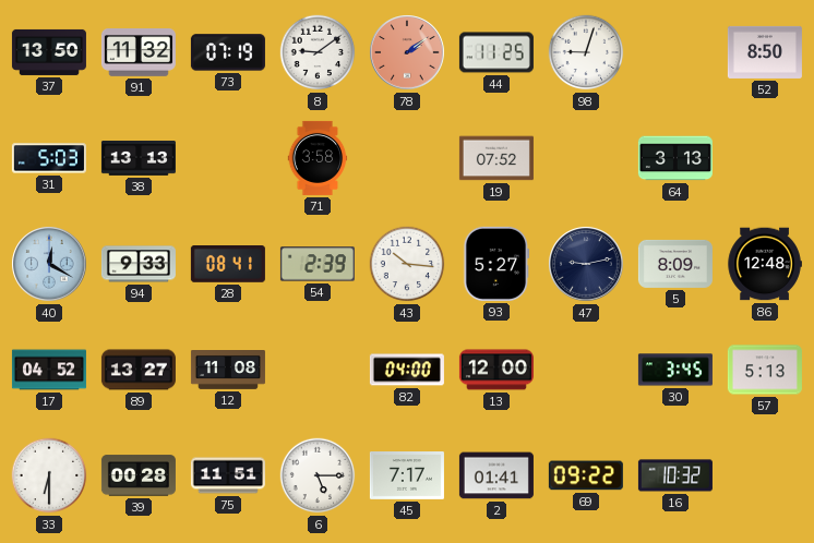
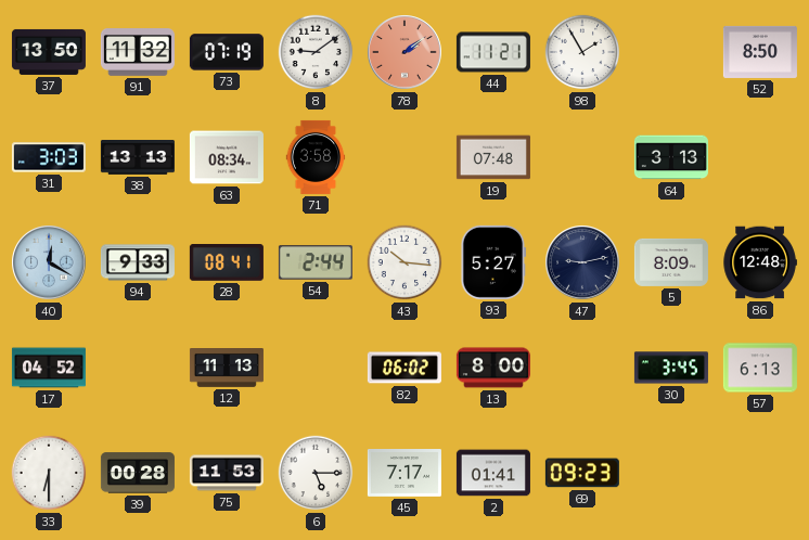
44: 11:25 -> 11:21 (493, 52)
98: 9:03 -> 1:55 (582, 52)
31: 5:03 -> 3:03 (49, 157)
63: none -> 08:34 (227, 157)
19: 07:52 -> 07:48 (493, 157)
54: 2:39 -> 2:44 (316, 262)
89: 13:27 -> none (139, 370)
12: 11:08 -> 11:13 (227, 369)
82: 04:00 -> 06:02 (404, 368)
13: 12:00 -> 8:00 (493, 368)
57: 5:13 -> 6:13 (760, 368)
75: 11:51 -> 11:53 (227, 473)
69: 09:22 -> 09:23 (582, 473)
16: 10:32 -> none (675, 475)
